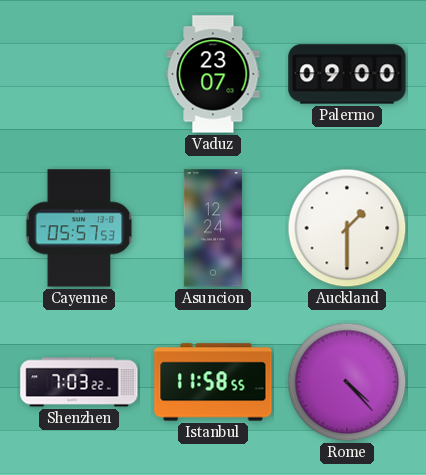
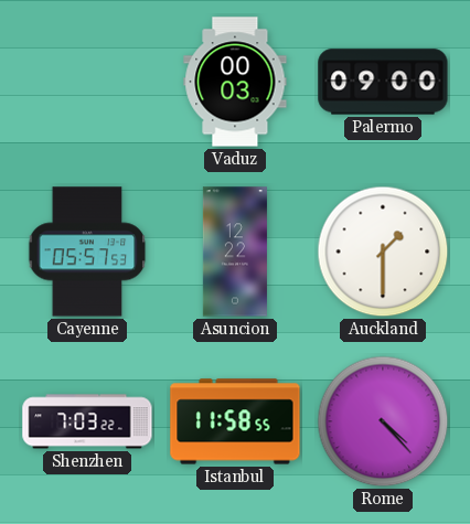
Vaduz: 23:07 -> 00:03 (235, 82)
Asuncion: 12:24 -> 12:22 (235, 252)
